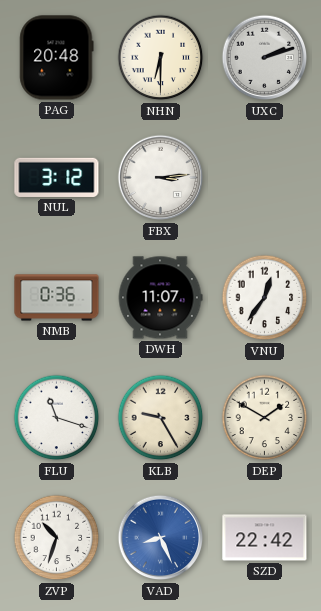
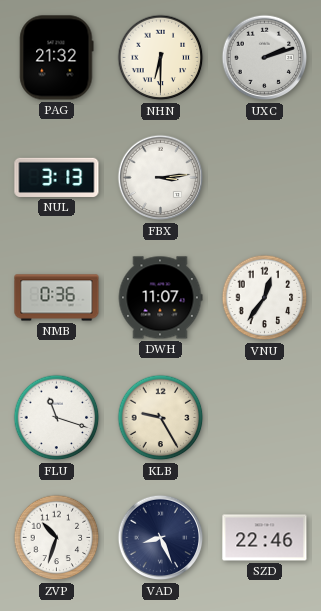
PAG: 20:48 -> 21:32 (57, 58)
NUL: 3:12 -> 3:13 (57, 177)
DEP: 1:50 -> none (265, 418)
VAD dial: blue -> navy (161, 538)
SZD: 22:42 -> 22:46 (265, 538)
